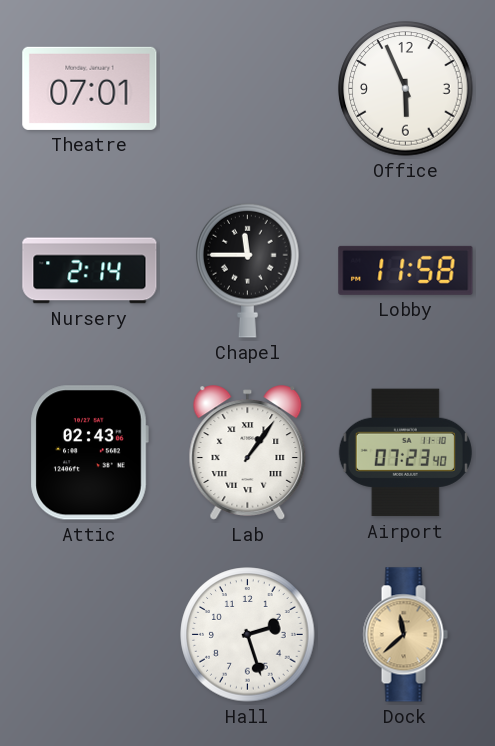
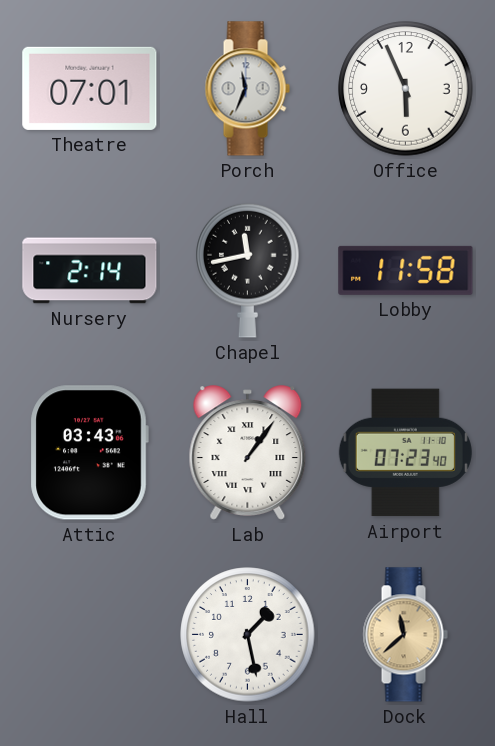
Porch: none -> 11:34 (247, 89)
Chapel: 11:45 -> 11:43 (248, 270)
Attic: 02:43 -> 03:43 (89, 453)
Hall: 2:27 -> 1:28 (248, 635)
